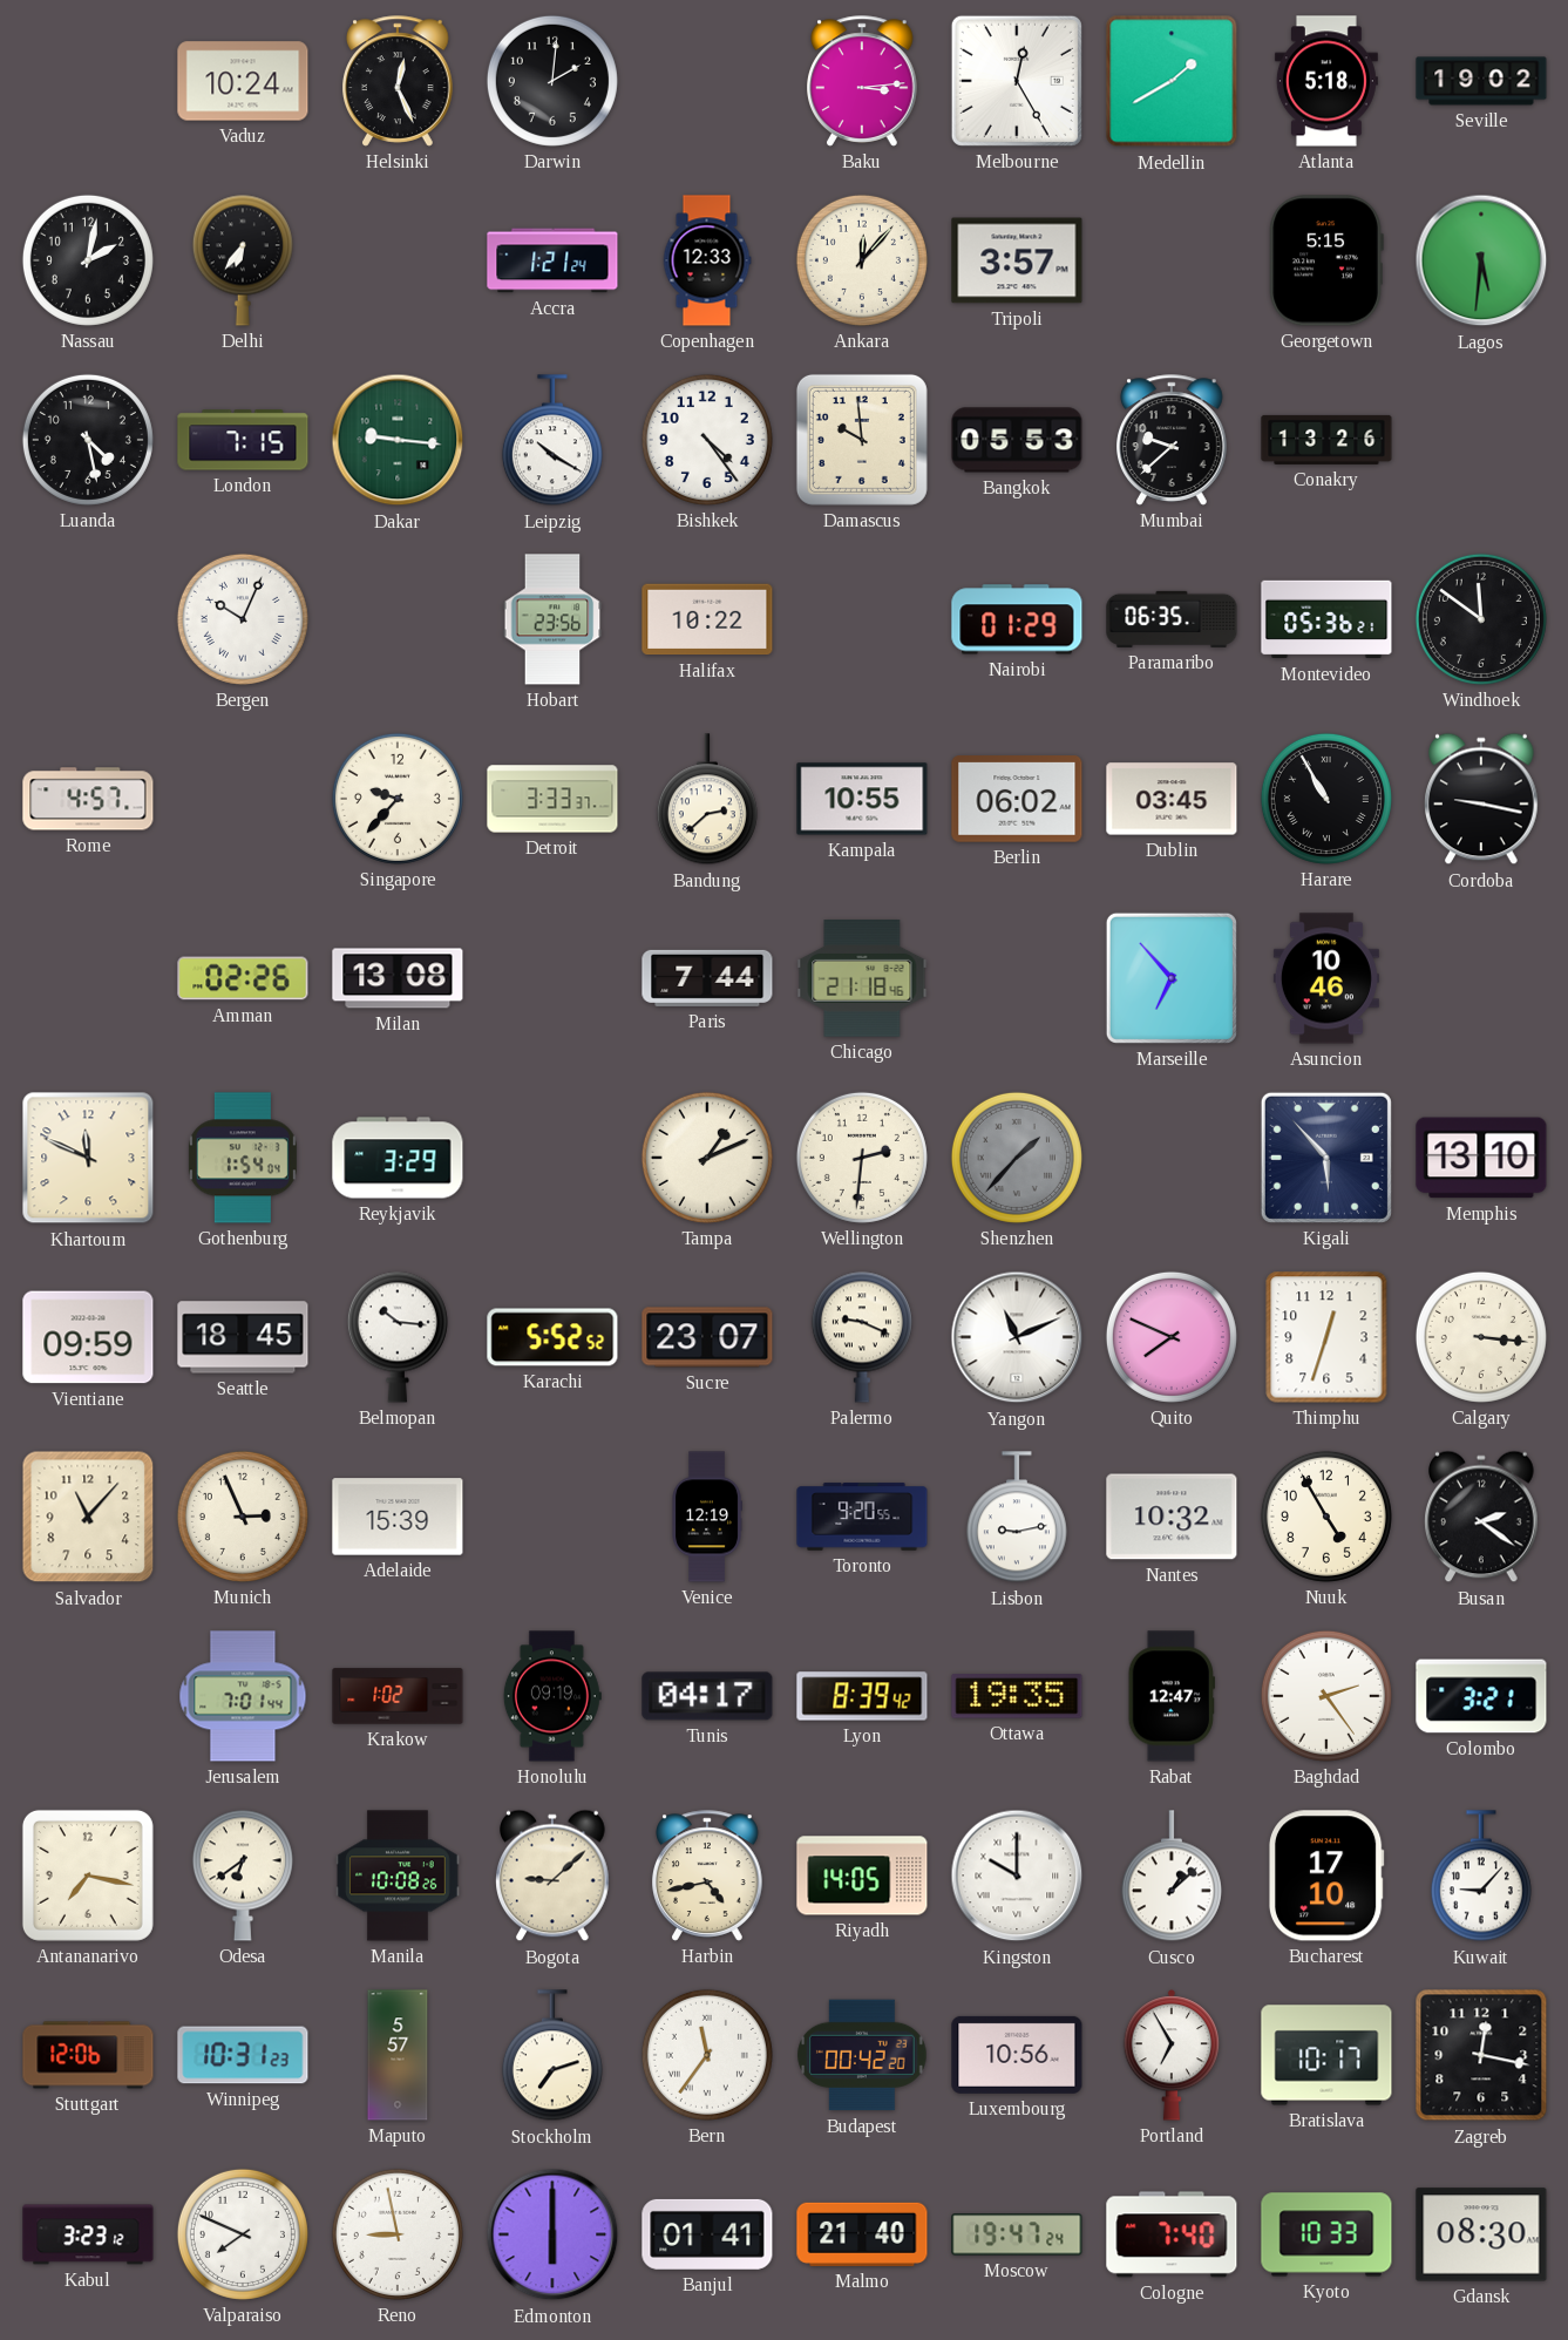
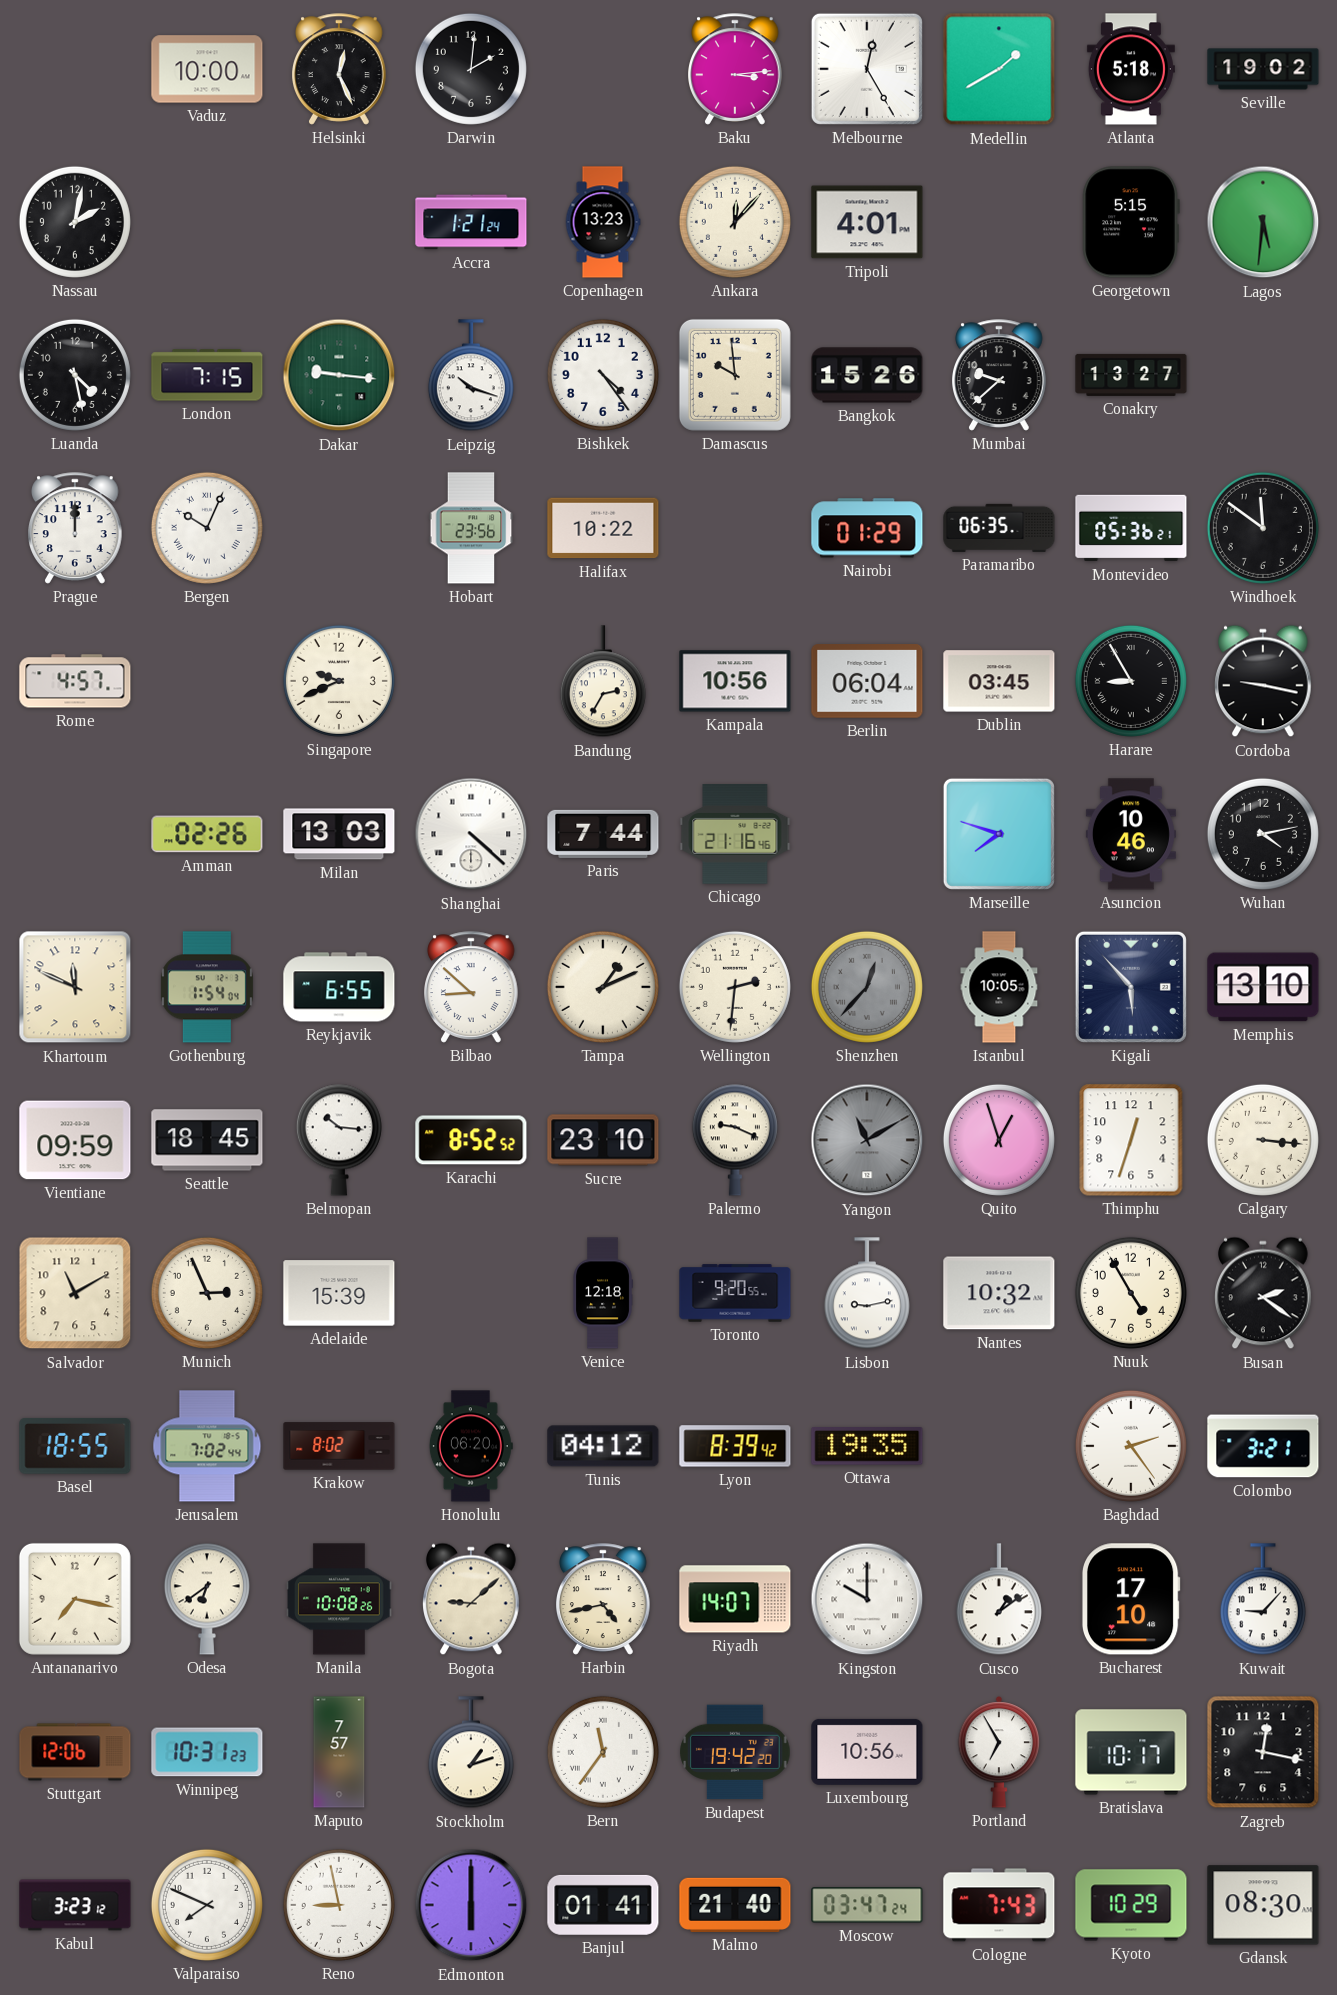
Vaduz: 10:24 -> 10:00 (207, 69)
Delhi: 6:36 -> none (243, 260)
Copenhagen: 12:33 -> 13:23 (603, 222)
Tripoli: 3:57 -> 4:01 (867, 222)
Leipzig: 10:20 -> 10:18 (471, 376)
Bangkok: 05:53 -> 15:26 (867, 375)
Conakry: 13:26 -> 13:27 (1131, 375)
Prague: none -> 12:00 (75, 528)
Singapore: 9:37 -> 9:41 (339, 681)
Detroit: 3:33 -> none (552, 799)
Bandung: 2:38 -> 2:35 (603, 682)
Kampala: 10:55 -> 10:56 (735, 681)
Berlin: 06:02 -> 06:04 (867, 681)
Harare: 10:55 -> 8:55 (1131, 681)
Milan: 13:08 -> 13:03 (339, 834)
Shanghai: none -> 4:22 (471, 834)
Chicago: 21:18 -> 21:16 (735, 835)
Marseille: 6:53 -> 7:48 (999, 834)
Wuhan: none -> 4:13 (1263, 834)
Reykjavik: 3:29 -> 6:55 (339, 987)
Bilbao: none -> 8:52 (471, 987)
Shenzhen: 1:37 -> 12:37 (867, 987)
Istanbul: none -> 10:05 (999, 987)
Karachi: 5:52 -> 8:52 (471, 1140)
Sucre: 23:07 -> 23:10 (603, 1140)
Yangon: 11:11 -> 11:10 (867, 1140)
Yangon dial: white -> grey (867, 1140)
Quito: 7:49 -> 12:57 (999, 1140)
Salvador: 11:07 -> 11:10 (75, 1293)
Venice: 12:19 -> 12:18 (603, 1293)
Basel: none -> 18:55 (75, 1446)
Jerusalem: 7:01 -> 7:02 (207, 1446)
Krakow: 1:02 -> 8:02 (339, 1446)
Honolulu: 09:19 -> 06:20 (471, 1446)
Tunis: 04:17 -> 04:12 (603, 1446)
Rabat: 12:47 -> none (1172, 1696)
Riyadh: 14:05 -> 14:07 (735, 1599)
Cusco: 1:08 -> 1:09 (999, 1600)
Maputo: 5:57 -> 7:57 (339, 1752)
Stockholm: 7:12 -> 1:12 (471, 1753)
Budapest: 00:42 -> 19:42 (735, 1752)
Moscow: 19:47 -> 03:47 (867, 1905)
Cologne: 7:40 -> 7:43 (999, 1905)
Kyoto: 10:33 -> 10:29 (1131, 1905)
